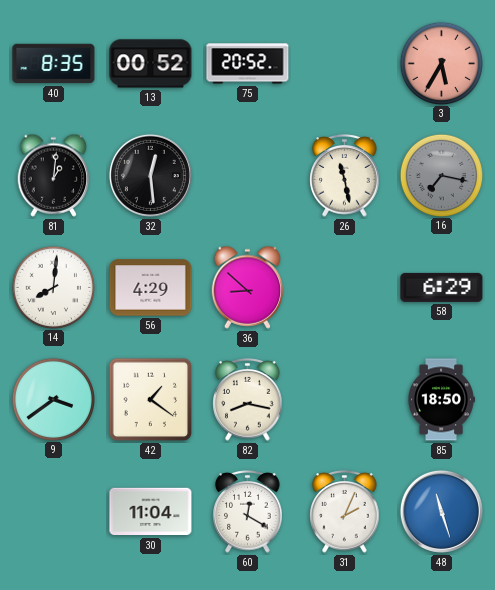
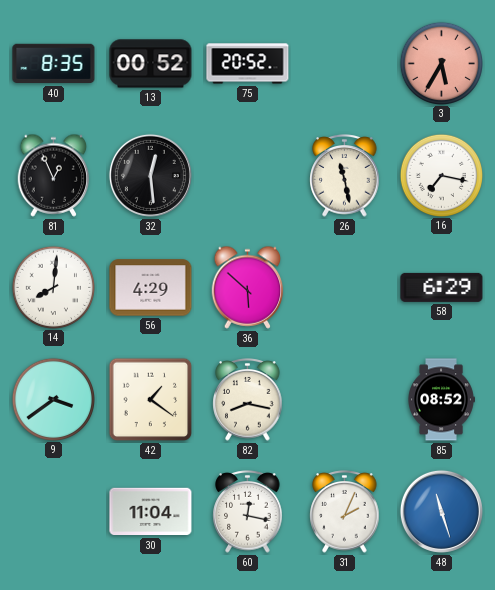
81: 1:01 -> 12:56 (54, 175)
16 dial: grey -> white (441, 175)
36: 8:52 -> 5:52 (248, 287)
85: 18:50 -> 08:52 (441, 400)
60: 12:20 -> 12:17 (248, 512)
